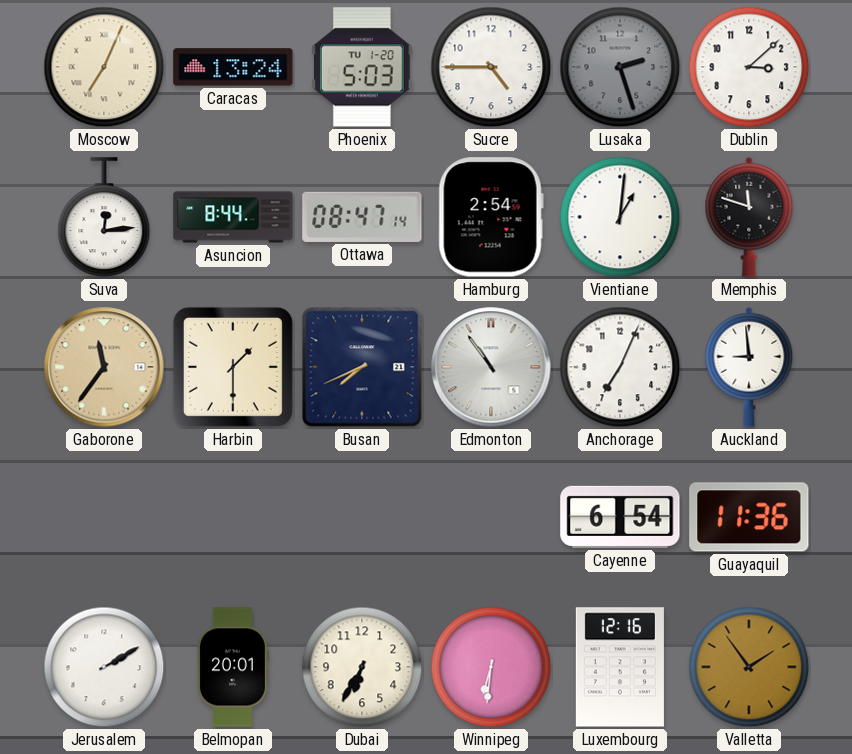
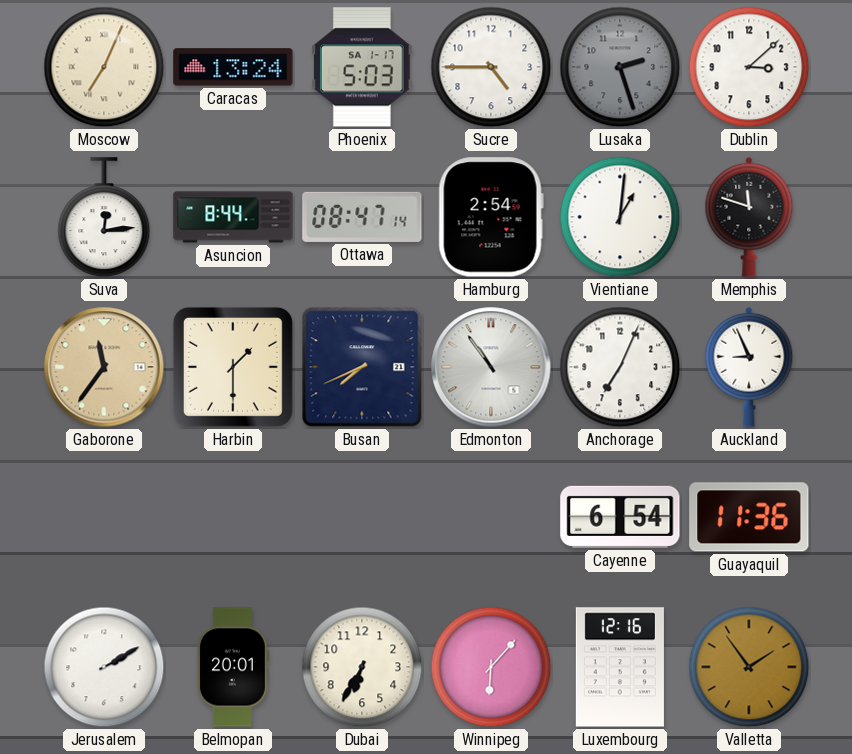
Phoenix date: TU 1-20 -> SA 1-17 (363, 67)
Auckland: 8:59 -> 8:56 (749, 367)
Winnipeg: 6:31 -> 6:07 (491, 667)
